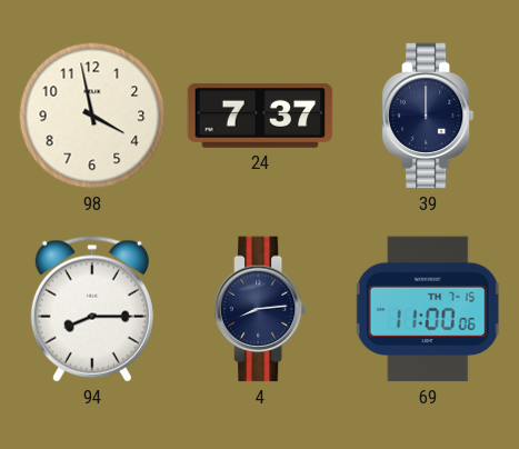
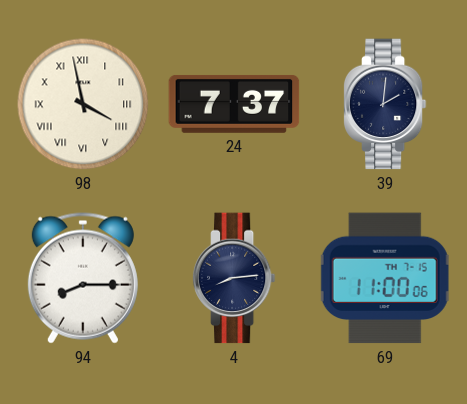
98 numerals: Arabic -> Roman (83, 104)
39: 12:00 -> 2:01 (385, 104)
